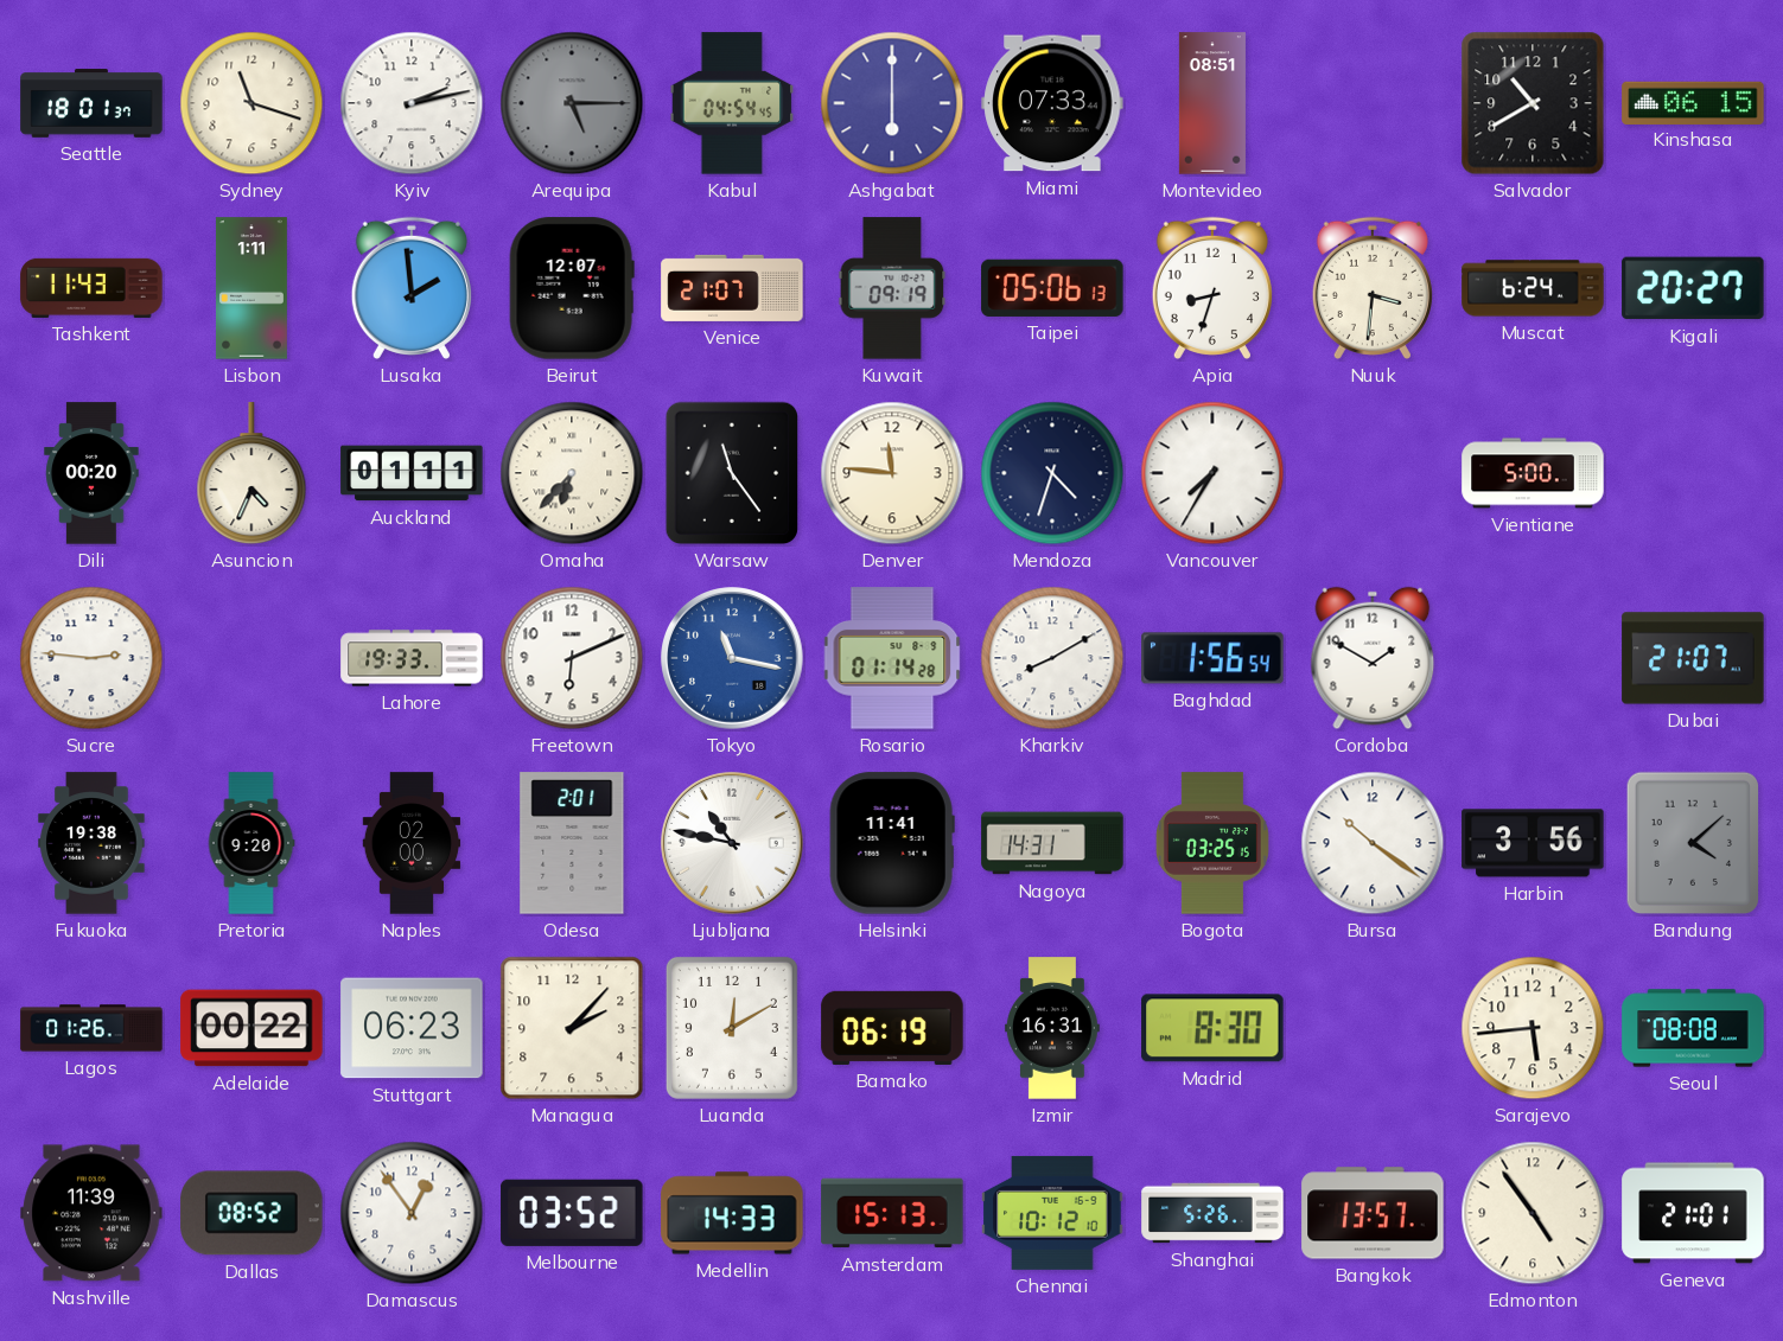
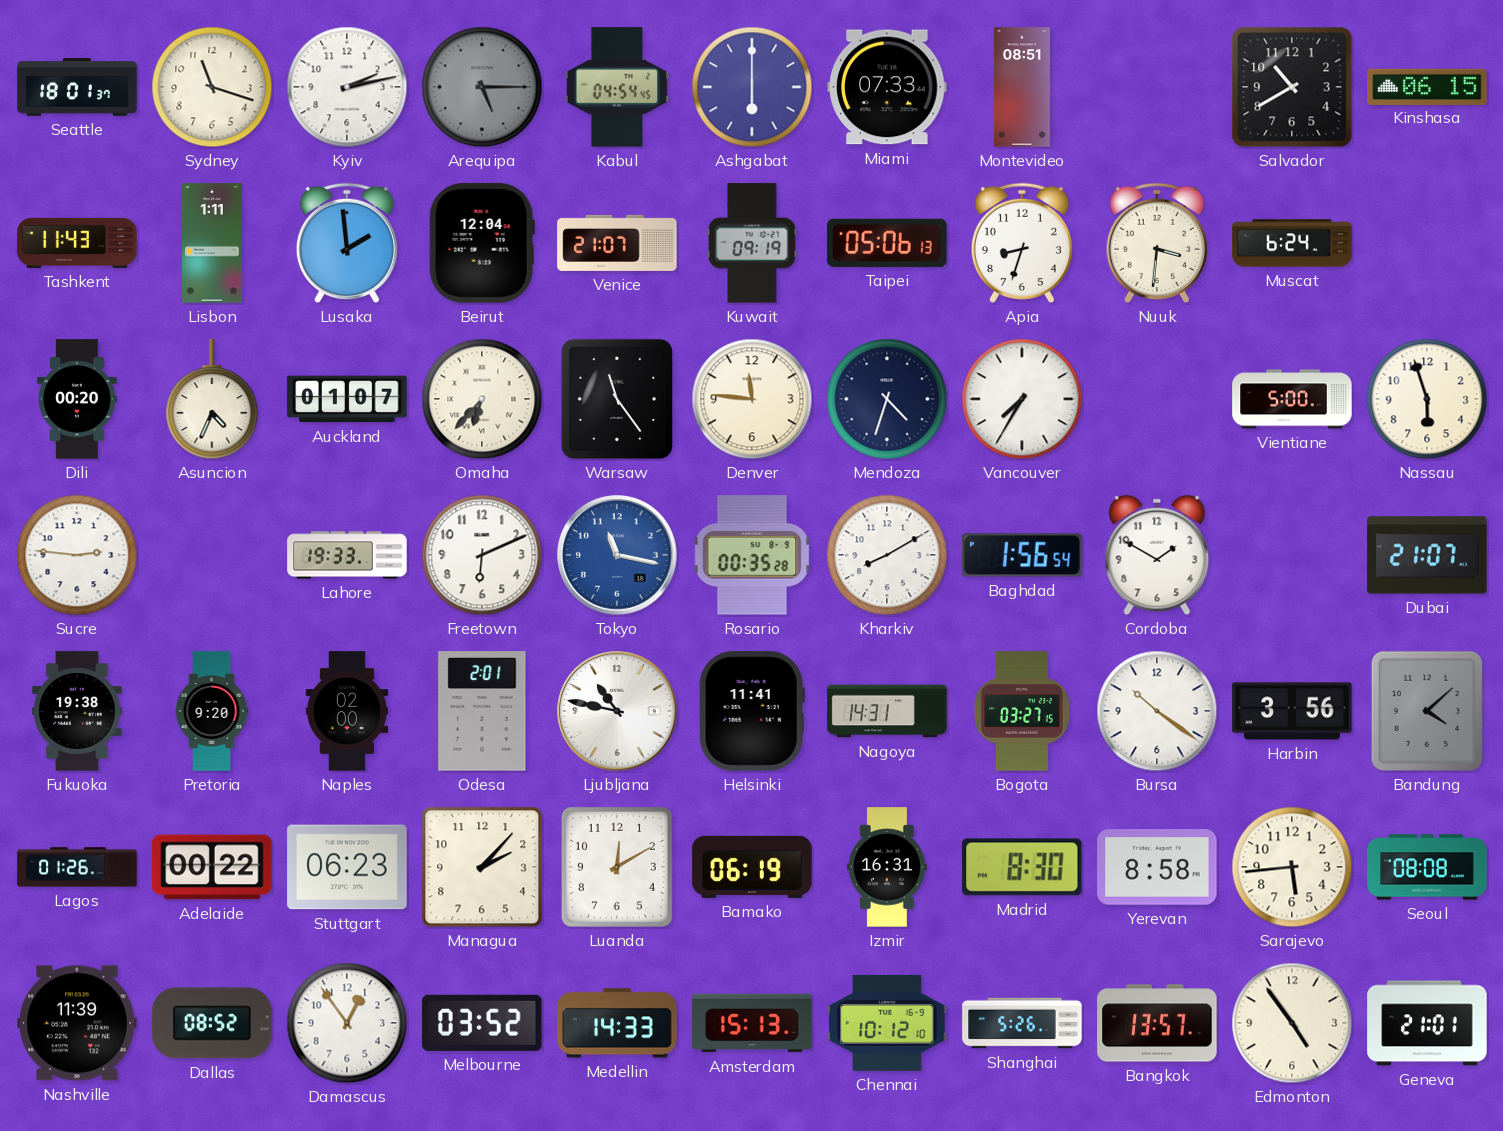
Beirut: 12:07 -> 12:04 (482, 243)
Kigali: 20:27 -> none (1693, 288)
Auckland: 01:11 -> 01:07 (347, 399)
Nassau: none -> 5:57 (1427, 399)
Rosario: 01:14 -> 00:35 (752, 555)
Bogota: 03:25 -> 03:27 (1022, 711)
Yerevan: none -> 8:58 (1157, 867)
